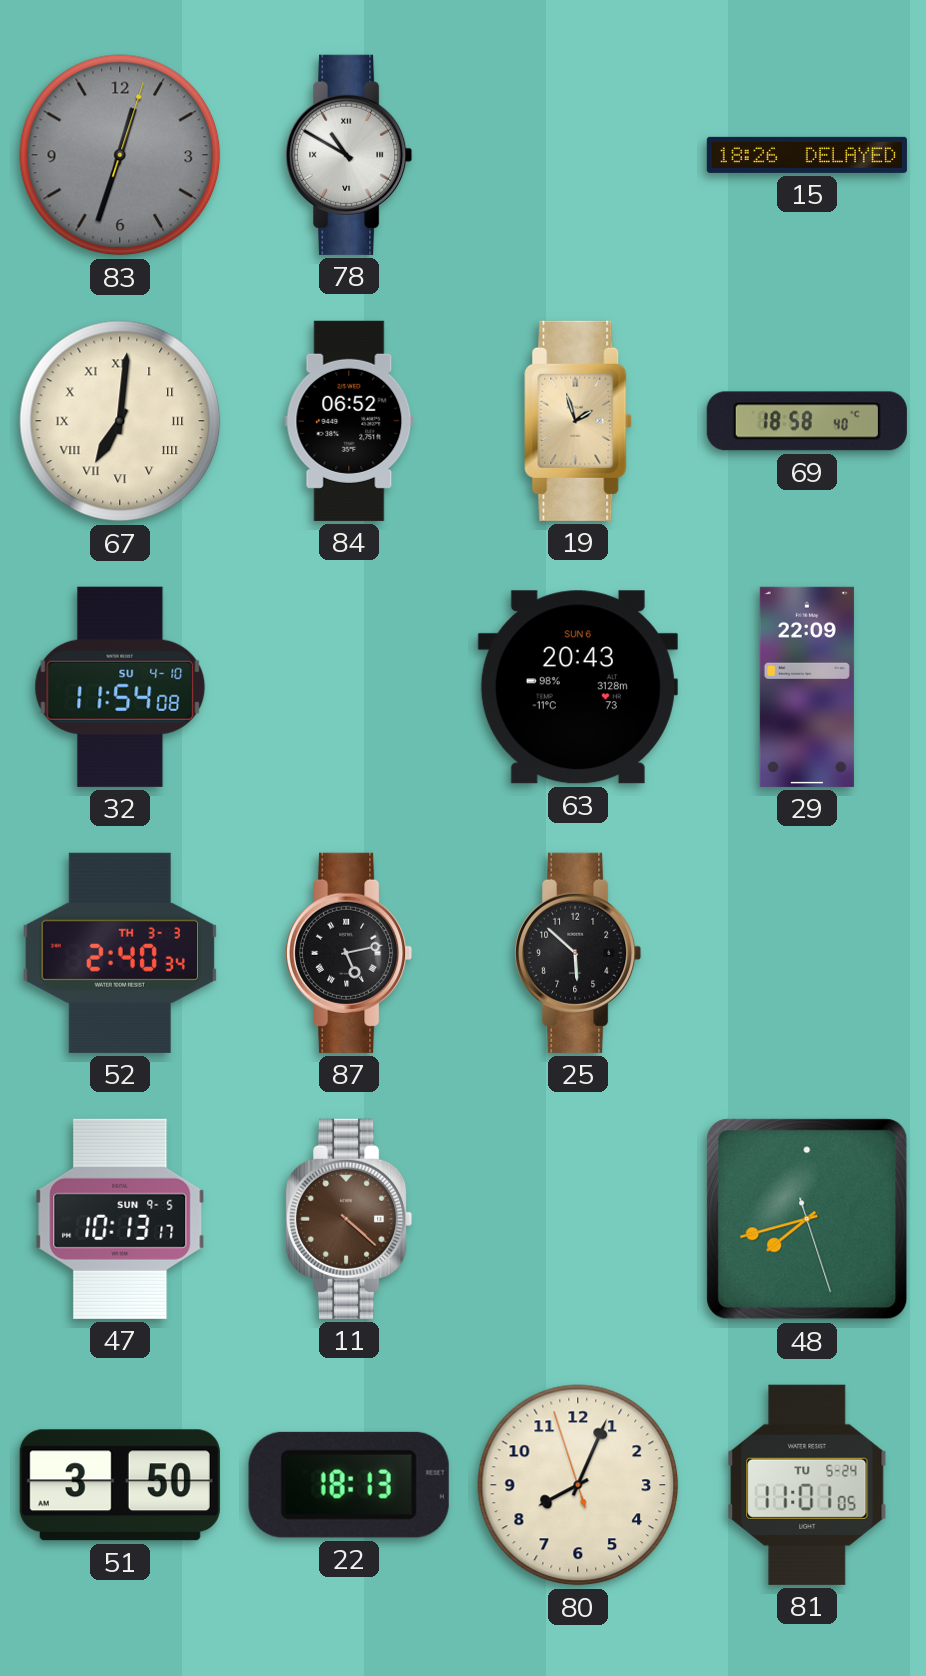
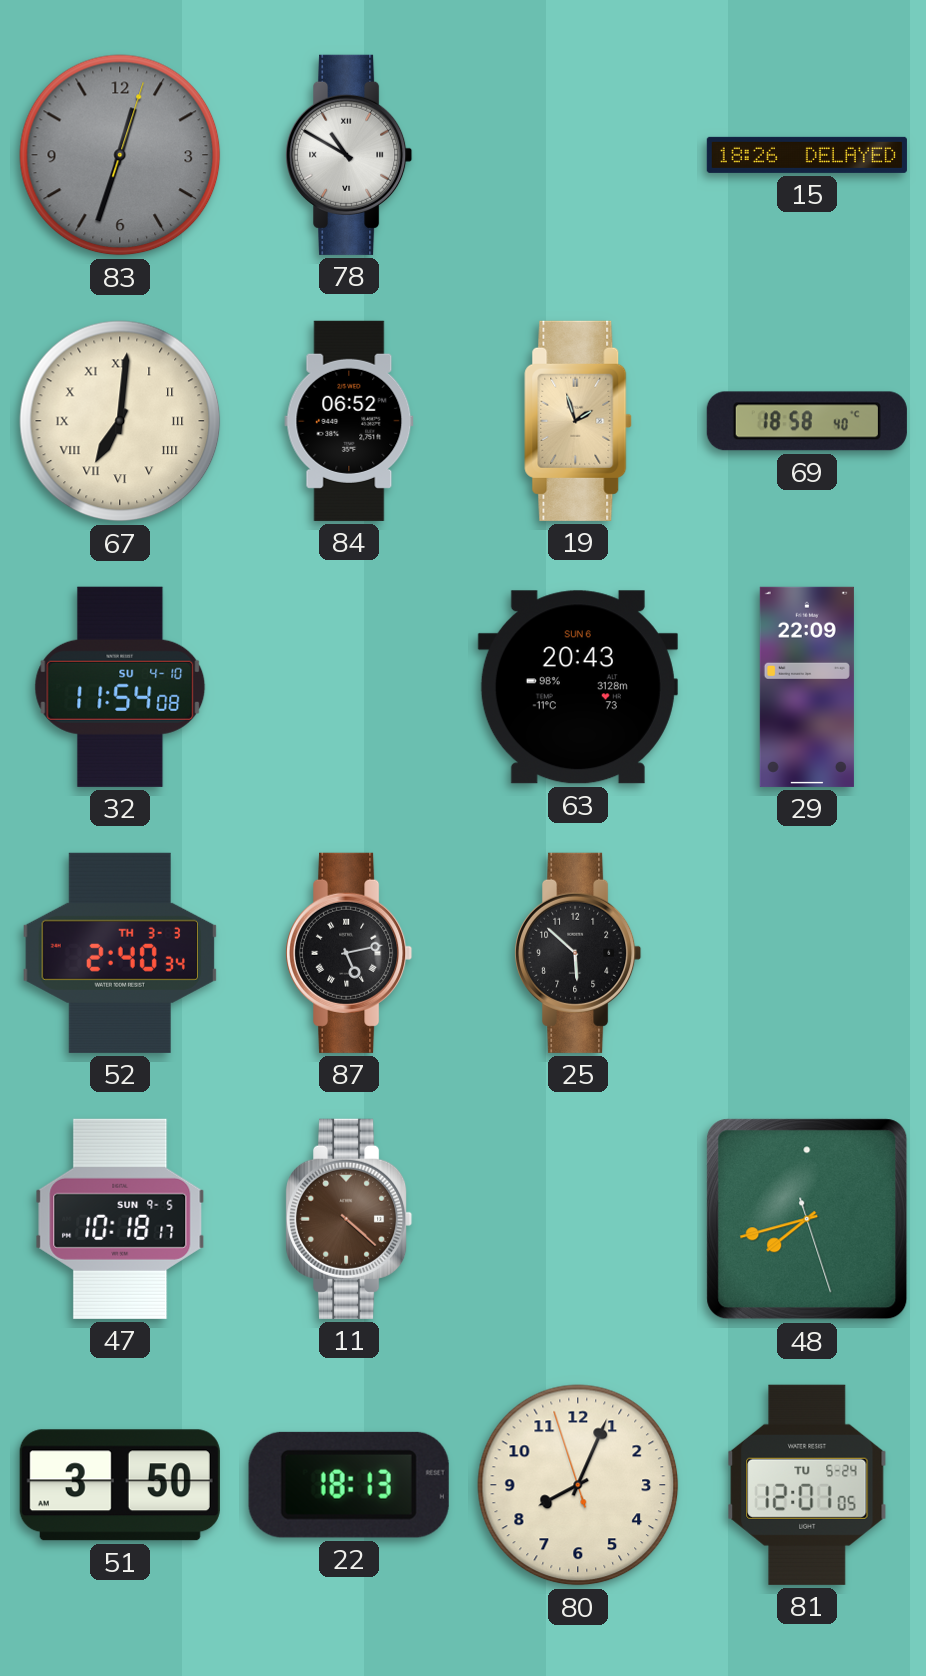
47: 10:13 -> 10:18 (120, 1219)
81: 11:01 -> 12:01 (807, 1485)
